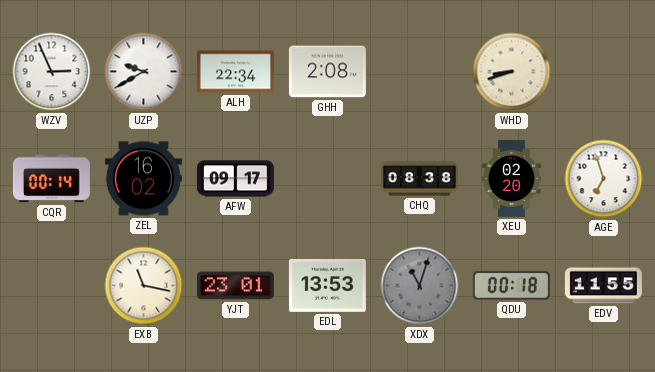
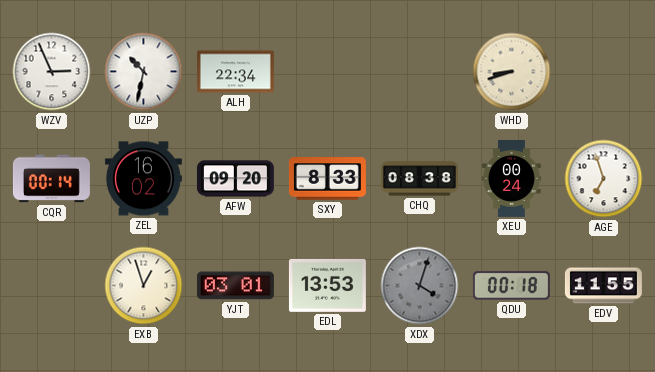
UZP: 9:40 -> 10:32 (144, 72)
GHH: 2:08 -> none (327, 72)
AFW: 09:17 -> 09:20 (235, 179)
SXY: none -> 8:33 (327, 179)
XEU: 02:20 -> 00:24 (511, 178)
EXB: 11:17 -> 12:57 (144, 286)
YJT: 23:01 -> 03:01 (235, 286)
XDX: 11:03 -> 4:03 (420, 286)
